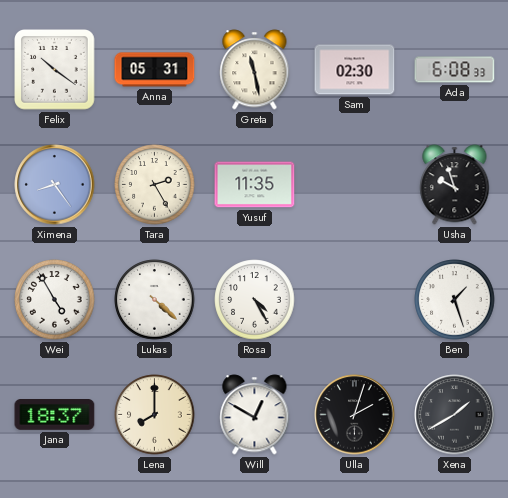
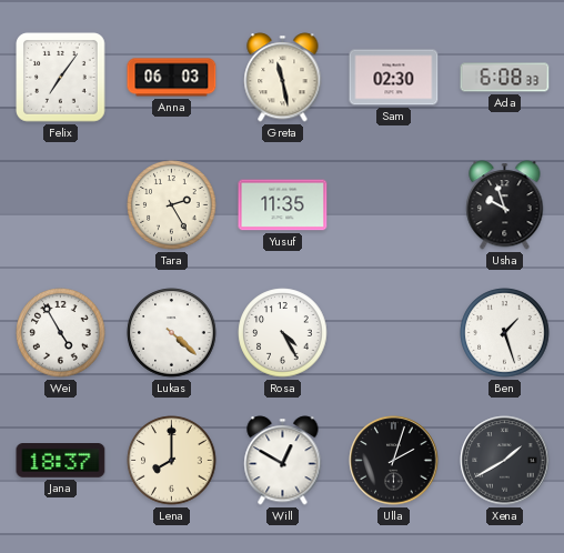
Felix: 10:21 -> 7:06 (61, 78)
Anna: 05:31 -> 06:03 (172, 78)
Ximena: 8:24 -> none (55, 185)
